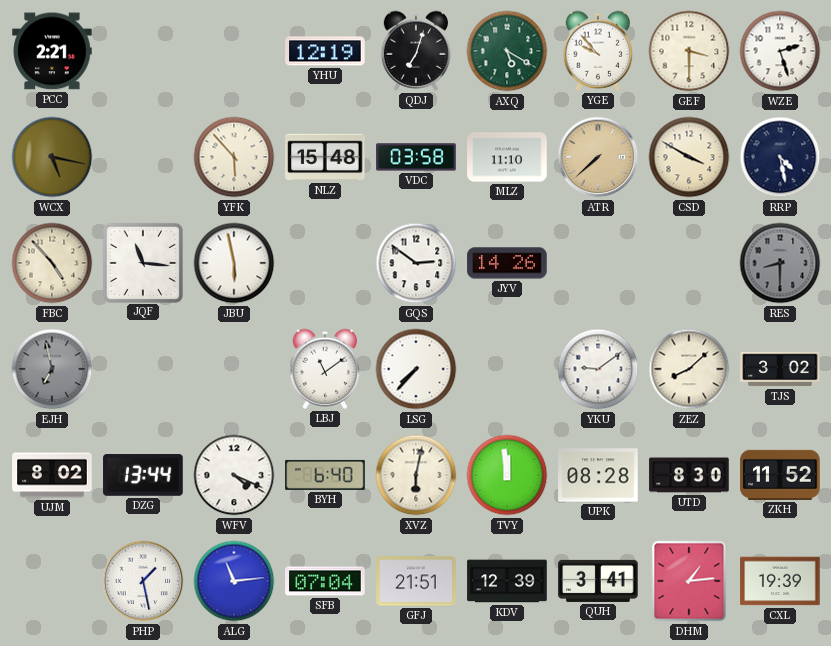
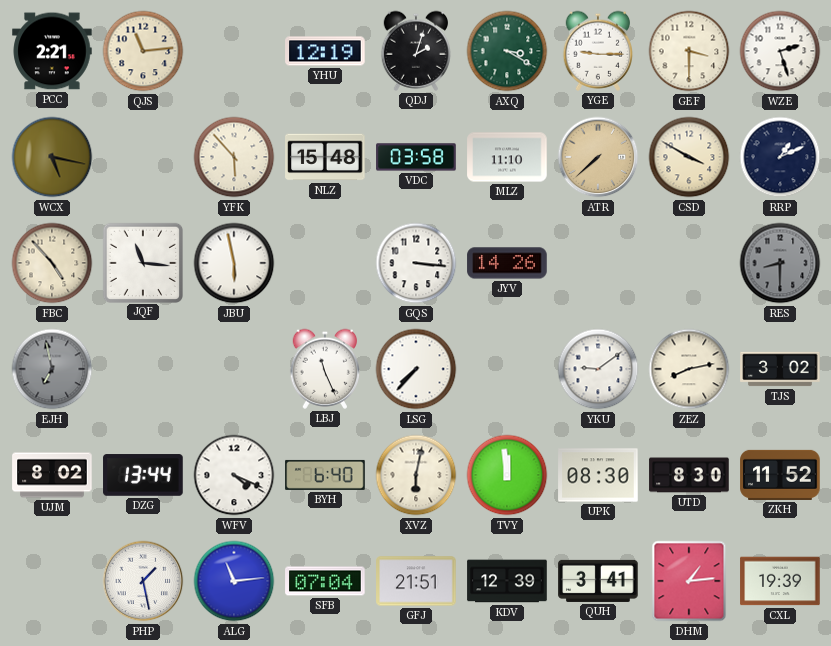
QJS: none -> 11:14 (143, 51)
QDJ: 7:03 -> 2:03 (416, 51)
AXQ: 5:20 -> 3:20 (507, 51)
YGE: 9:53 -> 9:15 (598, 51)
RRP: 4:28 -> 1:11 (780, 157)
GQS: 2:51 -> 3:16 (416, 263)
LBJ: 11:09 -> 11:26 (325, 369)
ZEZ: 8:08 -> 8:13 (689, 369)
UPK: 08:28 -> 08:30 (598, 475)
